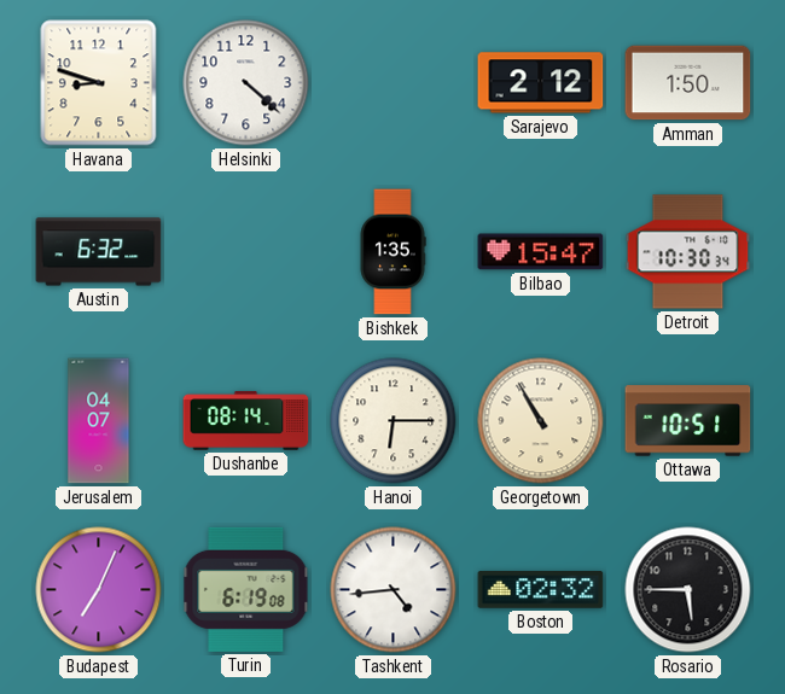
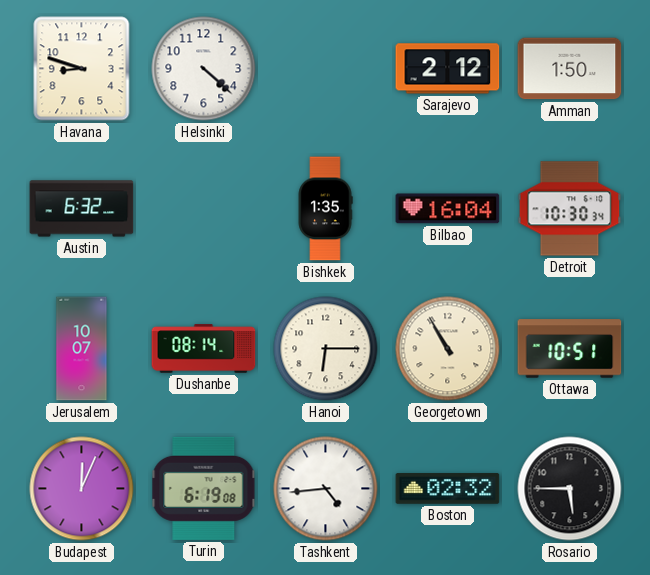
Bilbao: 15:47 -> 16:04 (448, 209)
Jerusalem: 04:07 -> 10:07 (82, 349)
Budapest: 7:04 -> 12:04 (82, 489)
